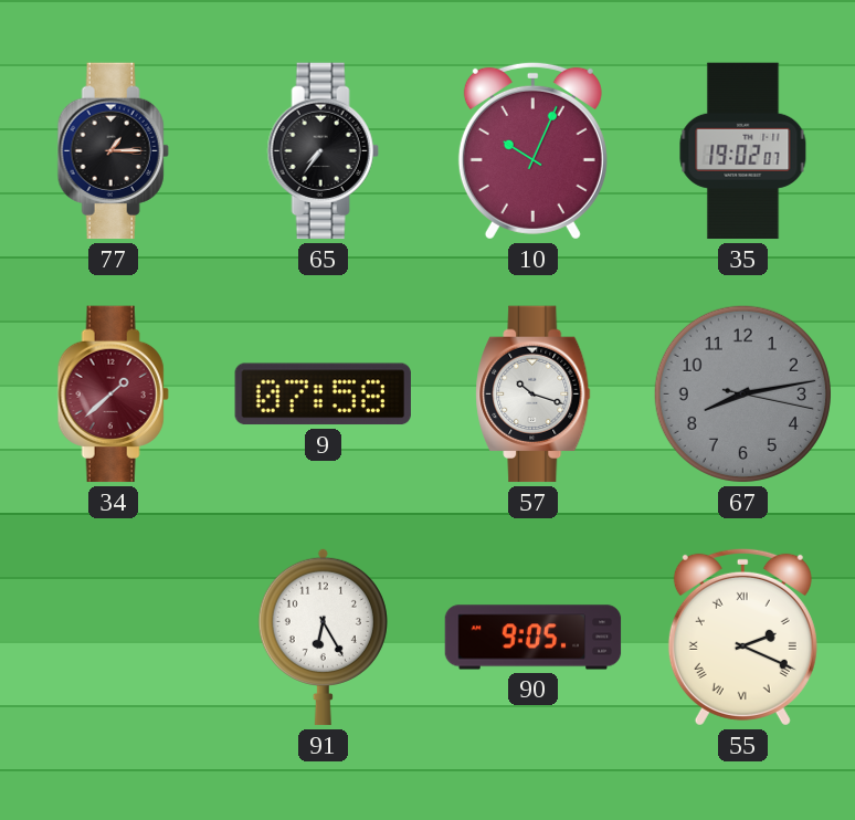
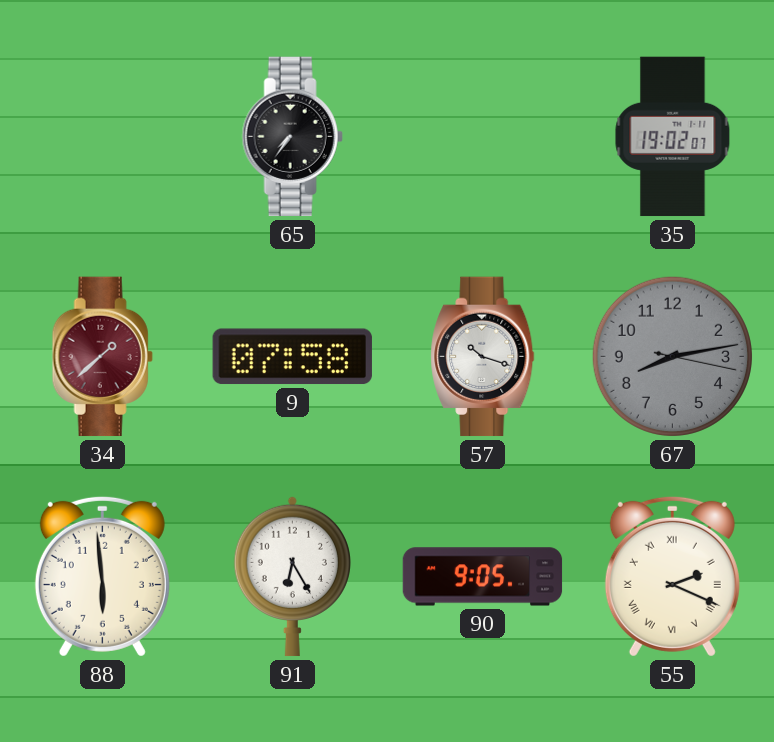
77: 1:15 -> none (113, 151)
10: 10:04 -> none (532, 150)
88: none -> 5:59 (102, 576)
